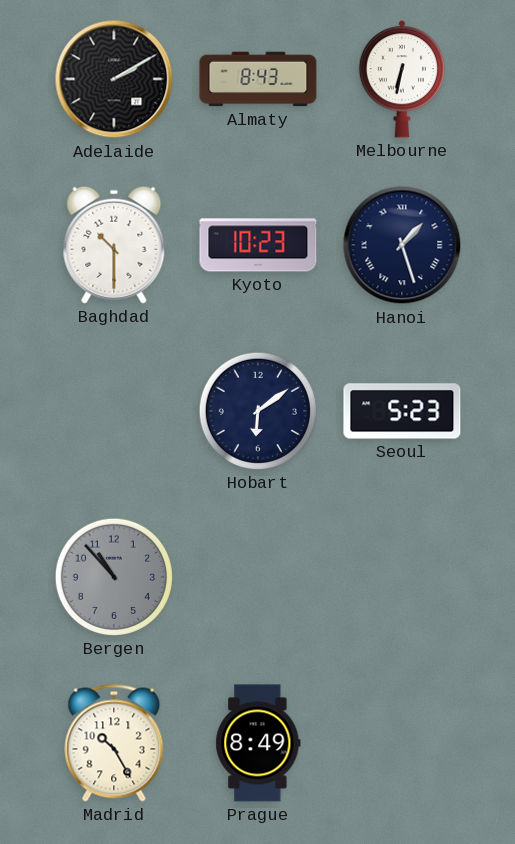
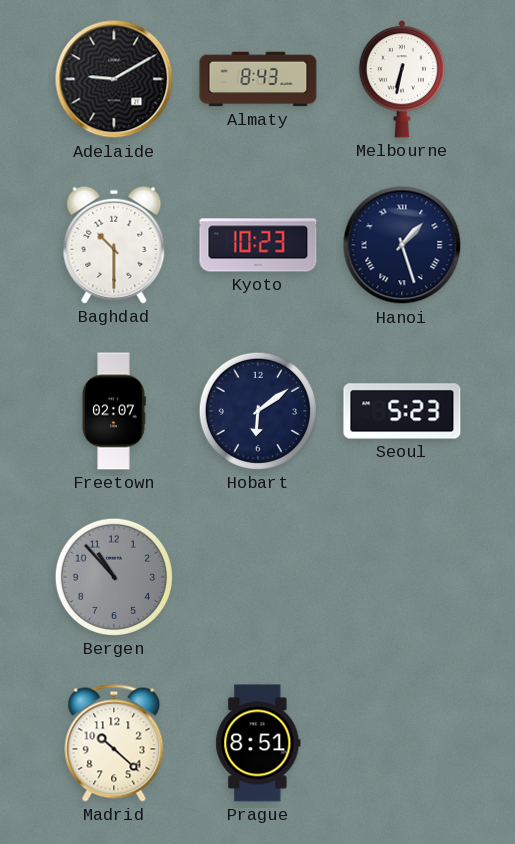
Adelaide: 2:10 -> 9:10 (114, 79)
Freetown: none -> 02:07 (114, 411)
Madrid: 10:25 -> 10:22 (114, 743)
Prague: 8:49 -> 8:51 (258, 743)
